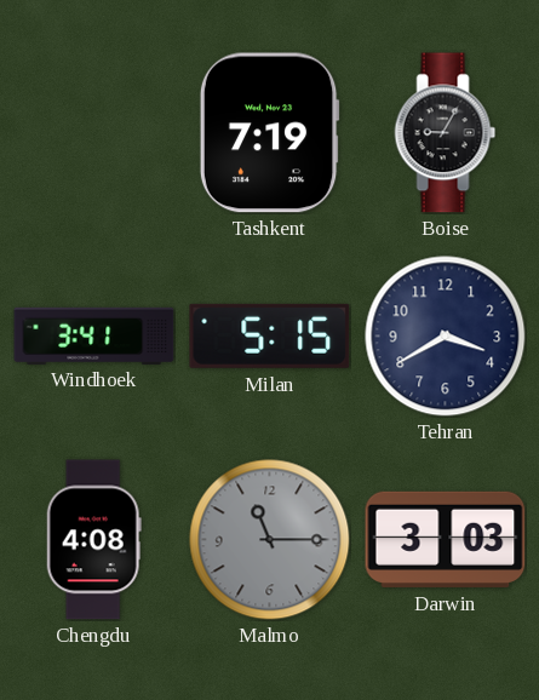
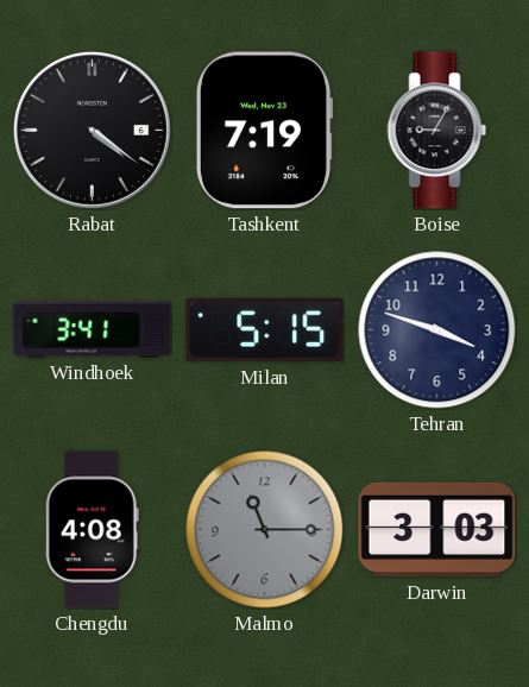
Rabat: none -> 4:21 (92, 130)
Tehran: 3:40 -> 3:48 (437, 330)
